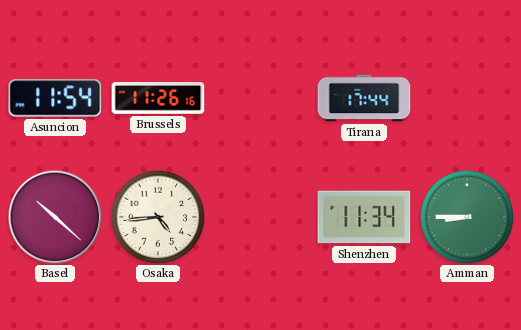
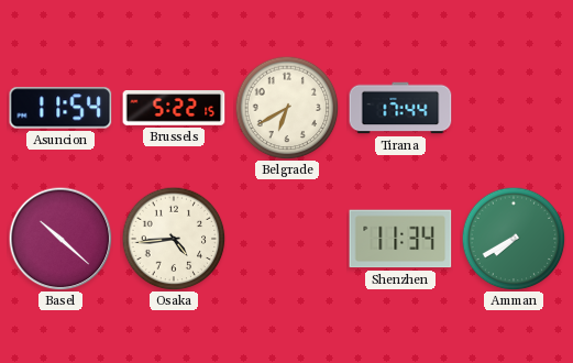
Brussels: 11:26 -> 5:22 (174, 109)
Belgrade: none -> 6:40 (287, 108)
Amman: 8:45 -> 7:40 (514, 239)
